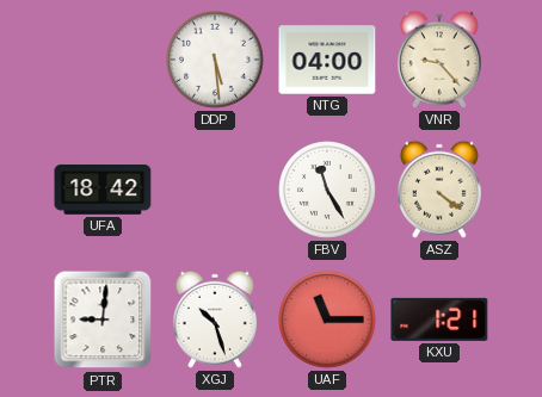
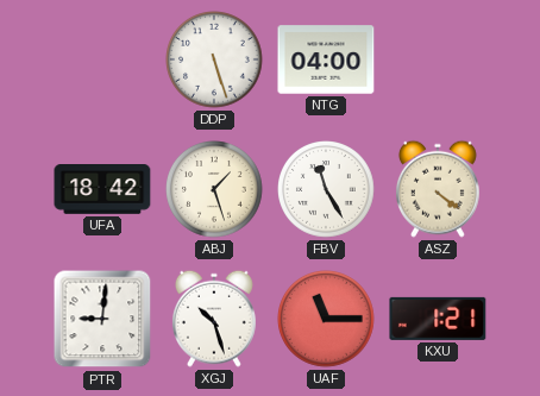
DDP: 5:29 -> 5:27 (215, 61)
VNR: 9:23 -> none (439, 60)
ABJ: none -> 1:27 (215, 190)
